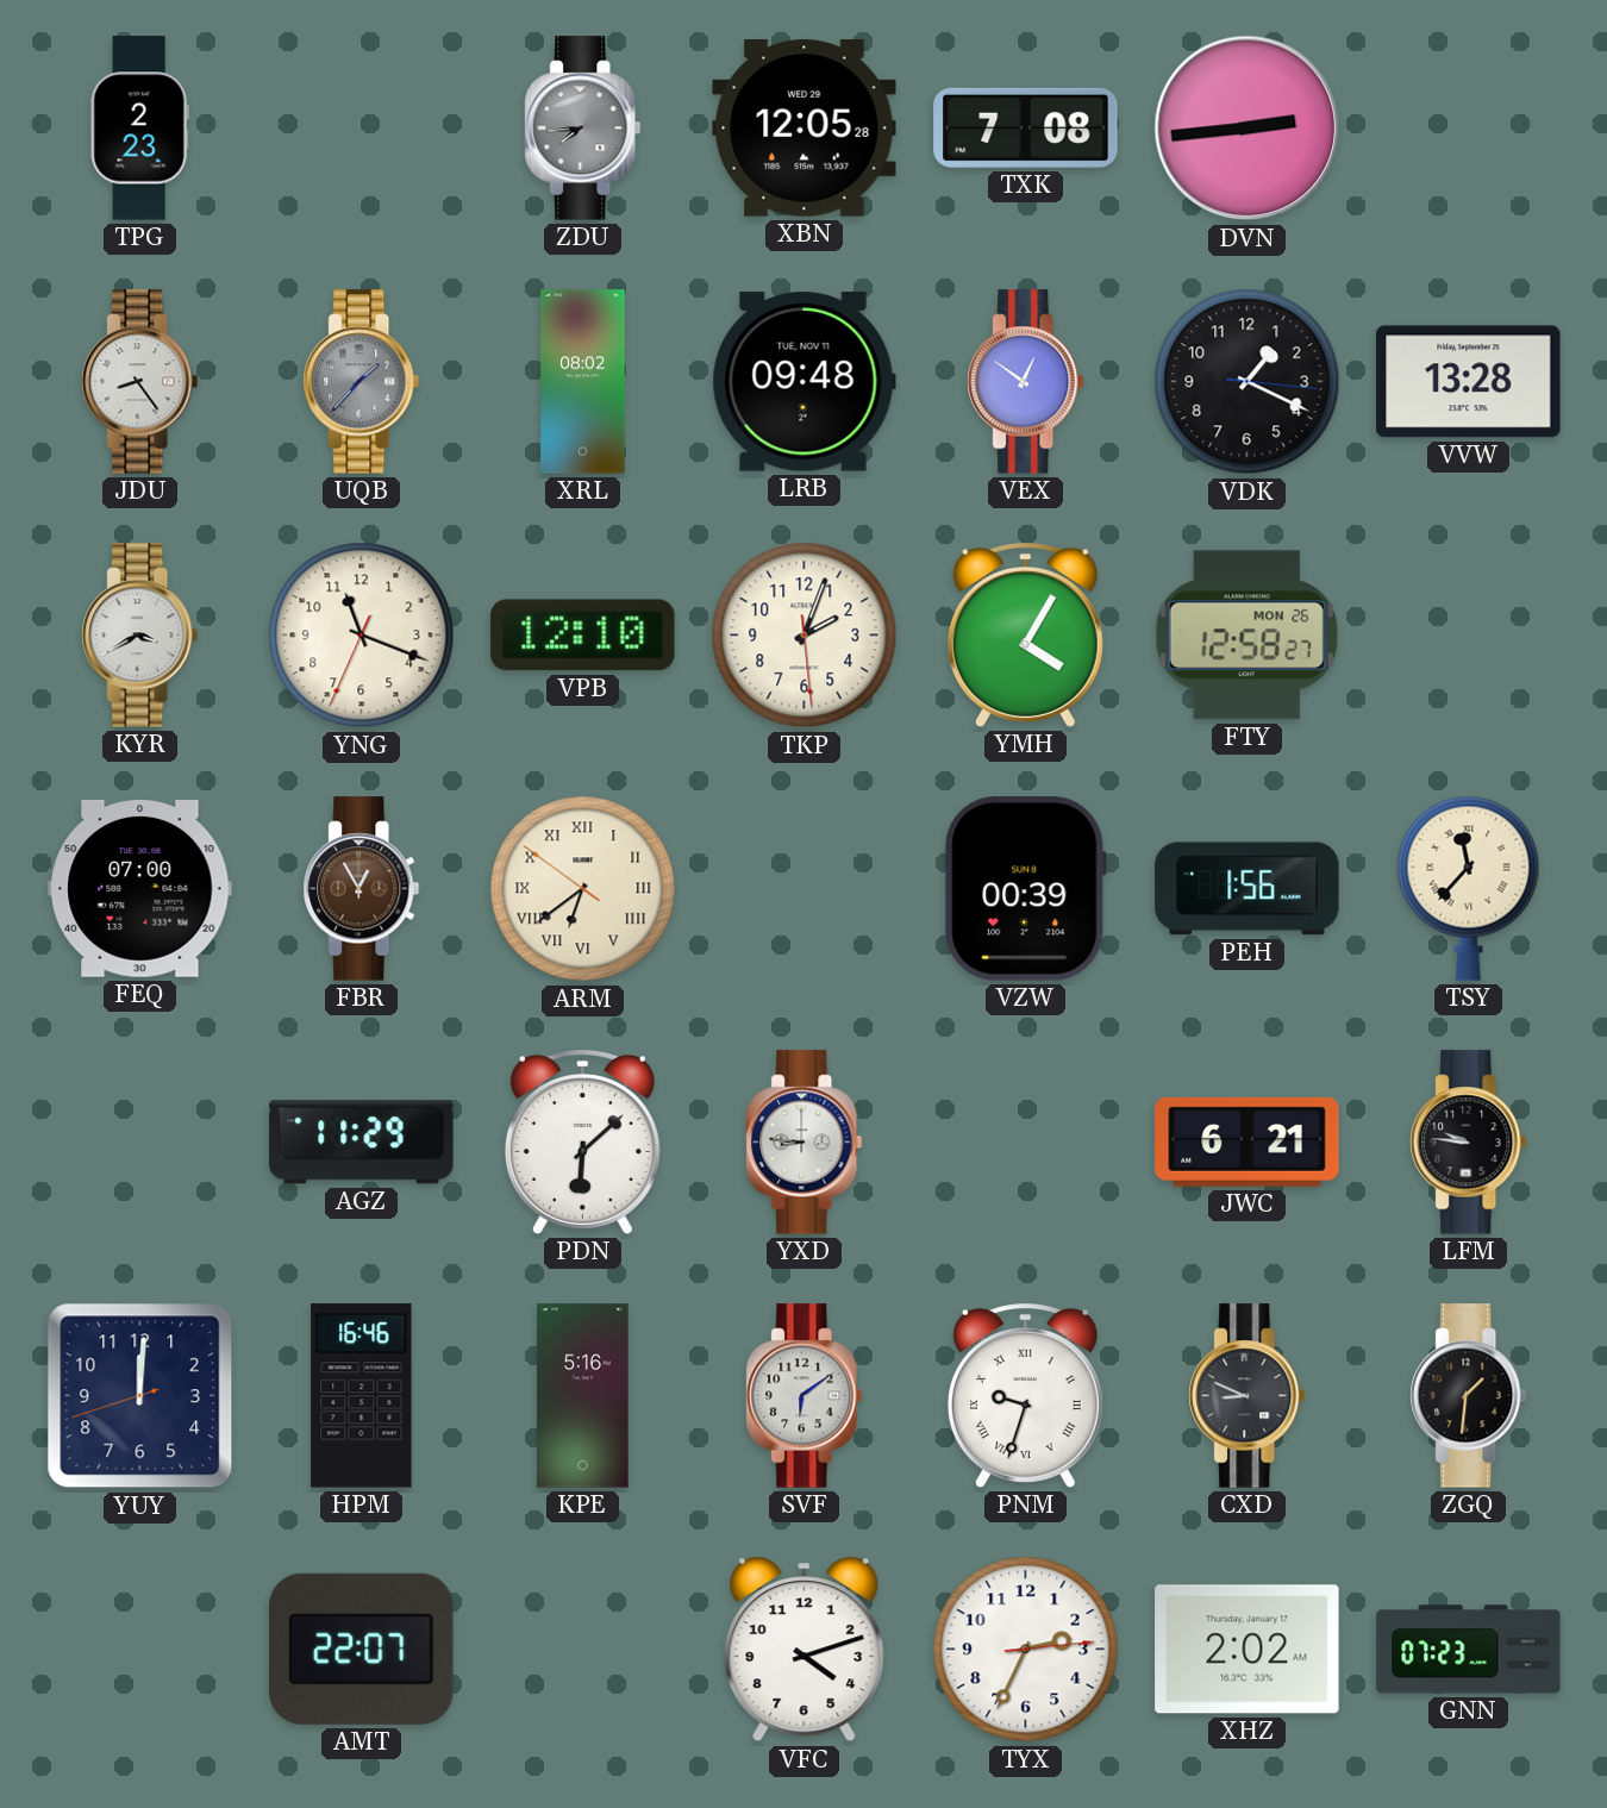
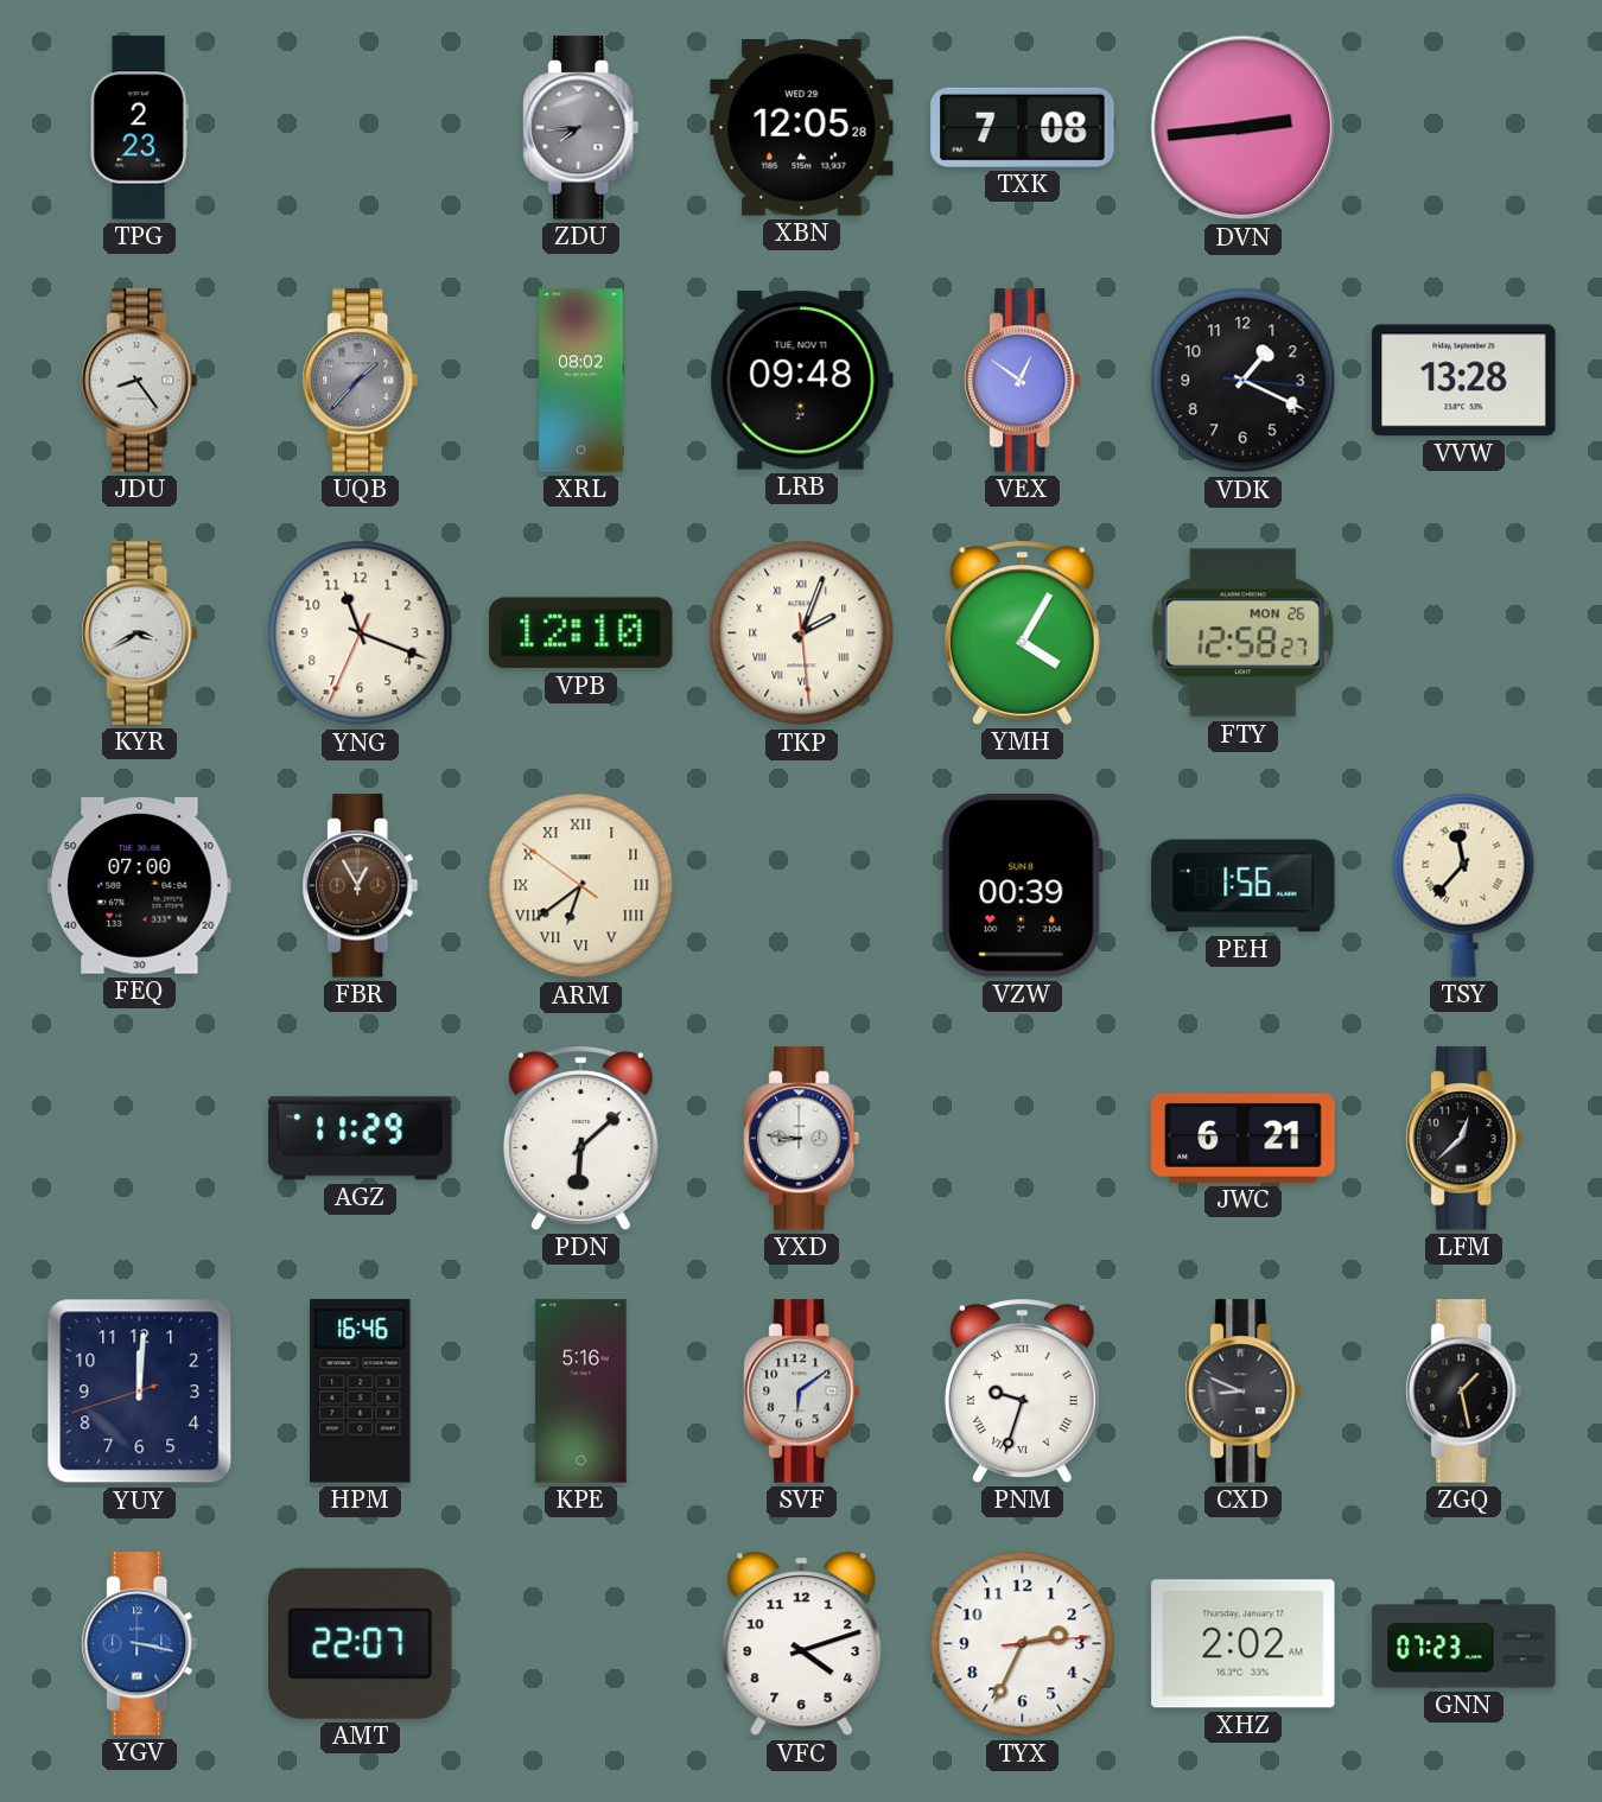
TKP numerals: Arabic -> Roman (802, 633)
LFM: 9:46 -> 12:38 (1464, 1139)
ZGQ: 1:31 -> 1:28 (1464, 1392)
YGV: none -> 3:17 (140, 1644)
